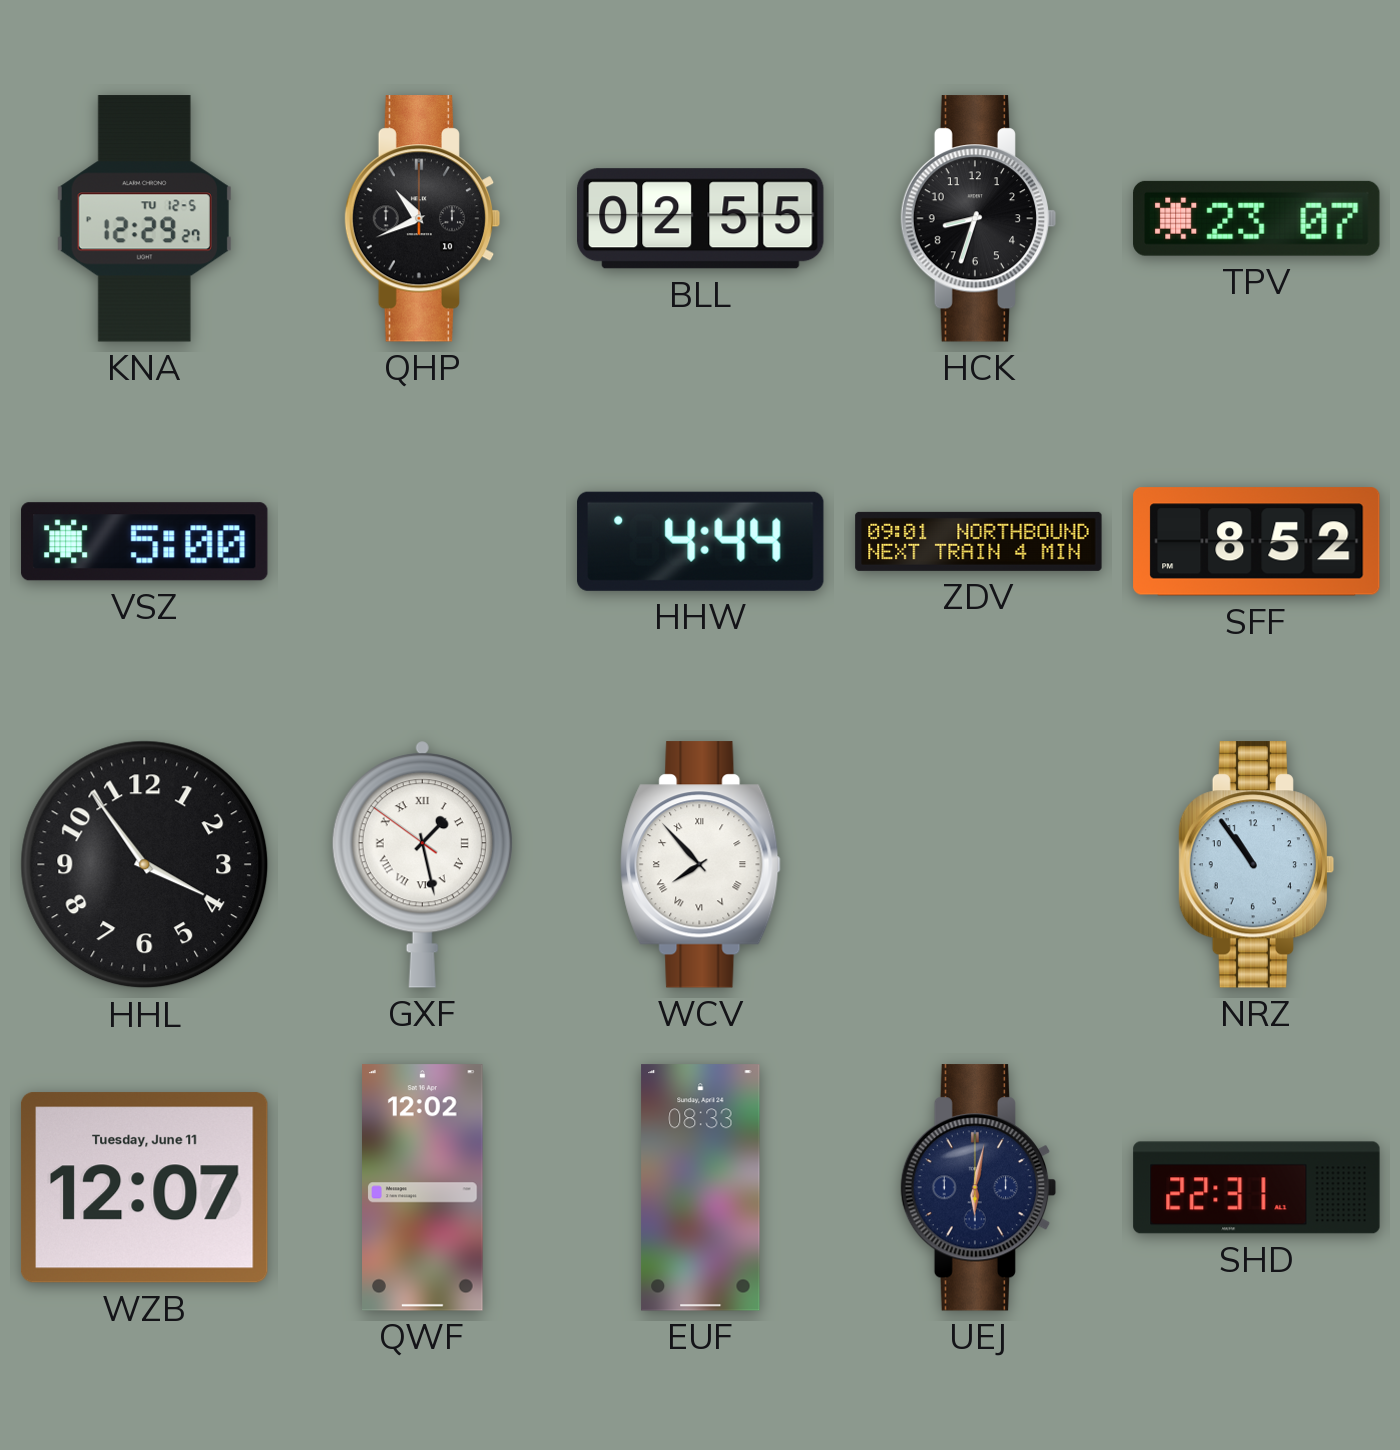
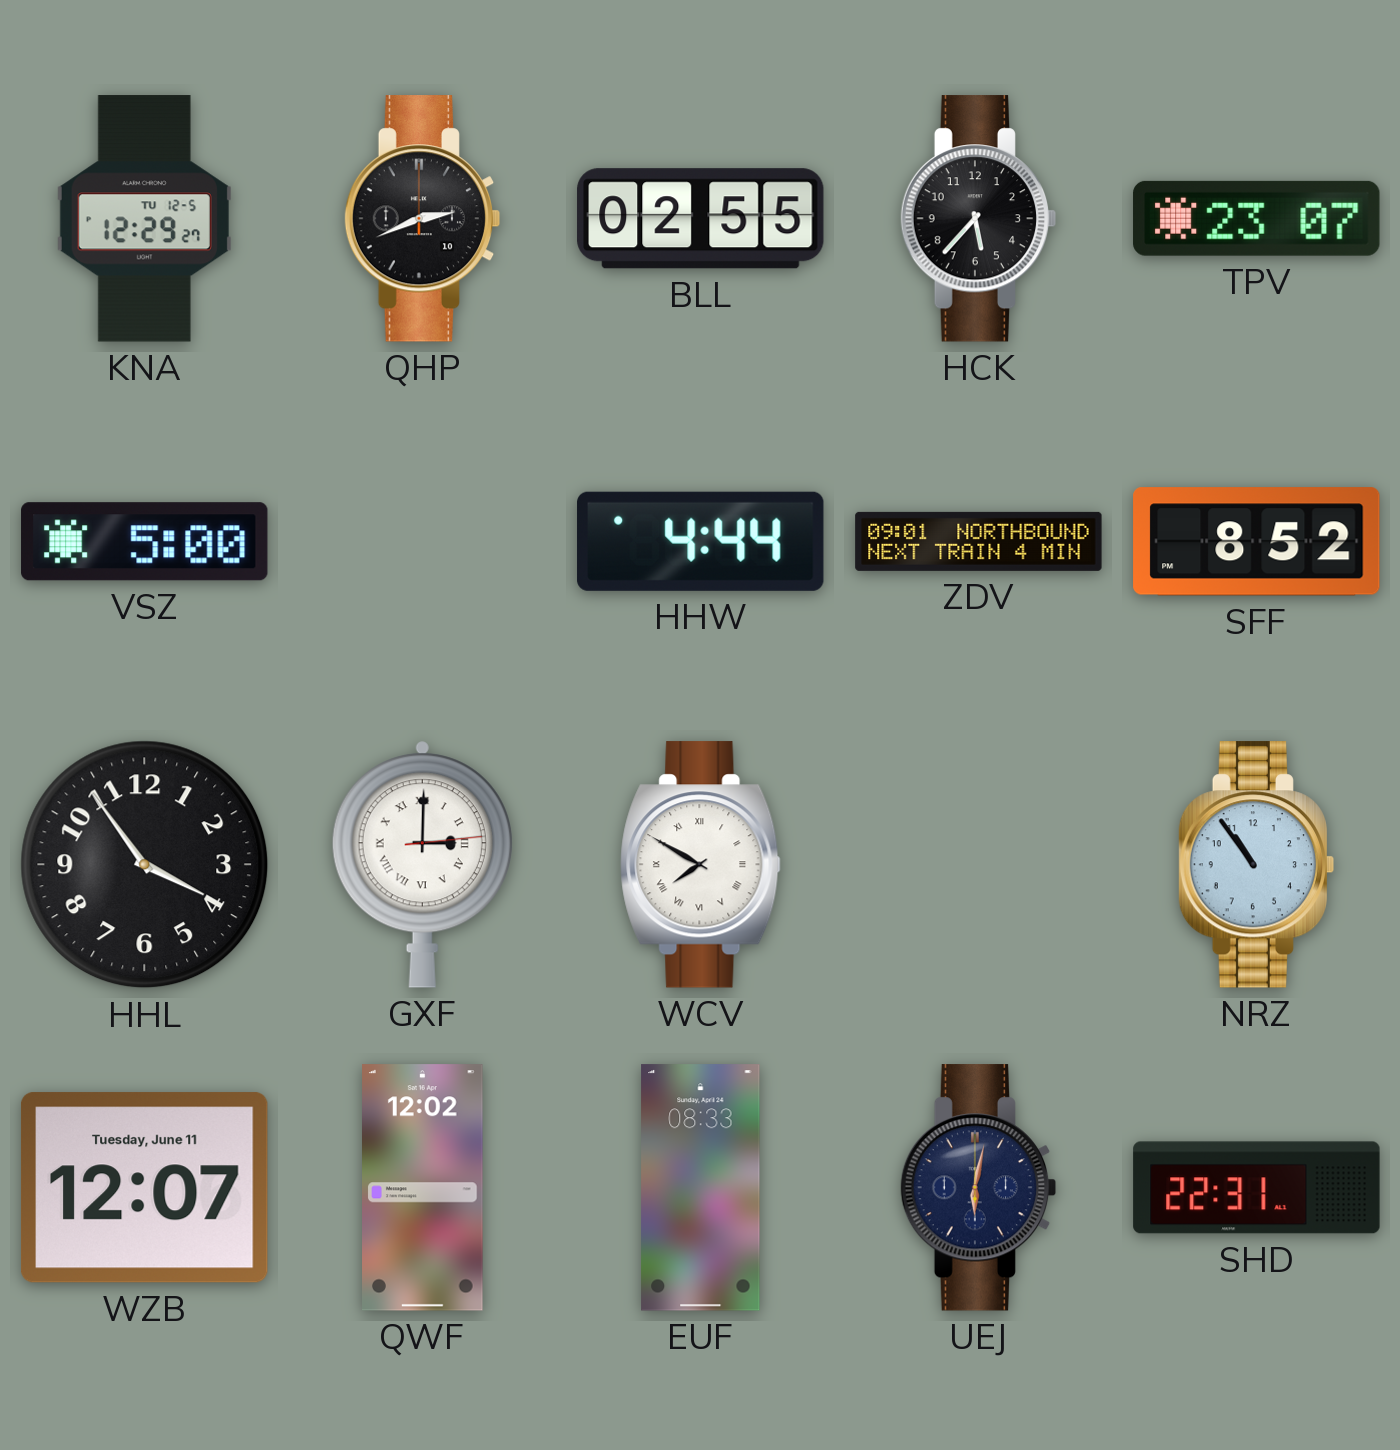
QHP: 10:41 -> 2:41 (423, 219)
HCK: 8:33 -> 5:37 (979, 219)
GXF: 1:27 -> 3:00 (422, 864)
WCV: 7:53 -> 7:50 (701, 865)
